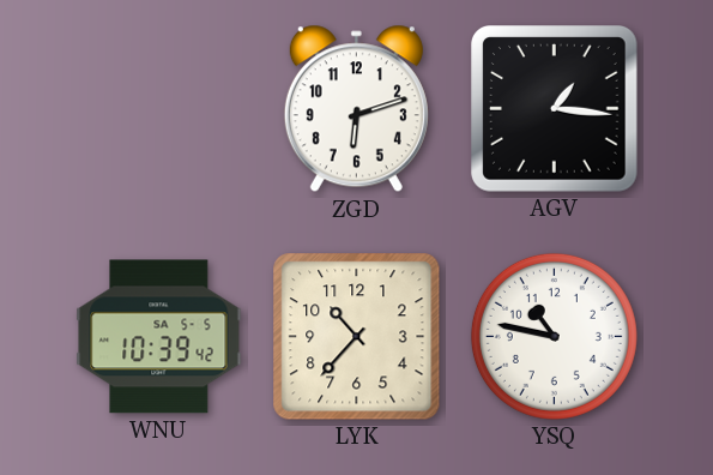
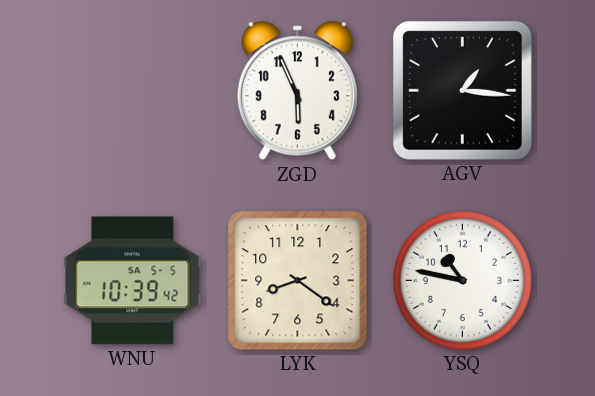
ZGD: 6:12 -> 5:56 (297, 91)
LYK: 10:37 -> 8:21 (298, 281)
